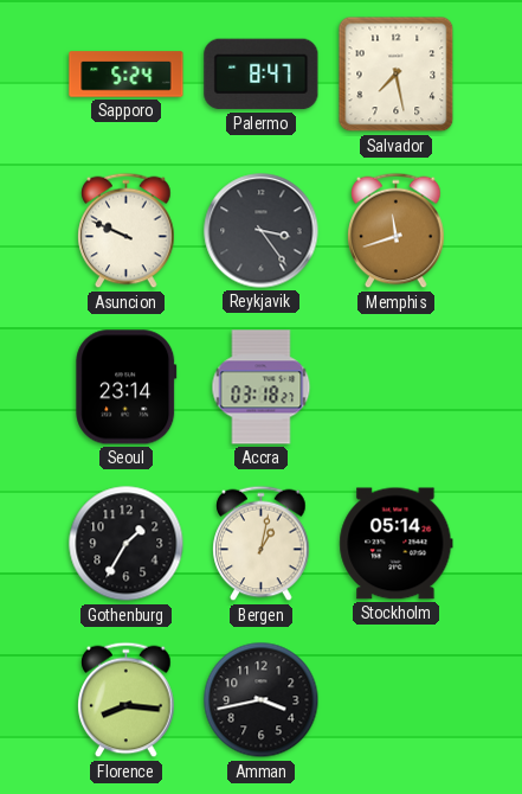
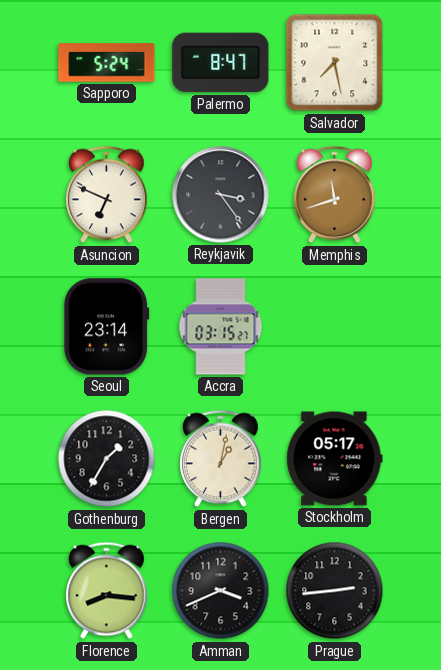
Asuncion: 9:49 -> 6:49 (107, 195)
Accra: 03:18 -> 03:15 (221, 327)
Stockholm: 05:14 -> 05:17 (335, 459)
Amman: 3:43 -> 3:41 (221, 591)
Prague: none -> 2:44 (335, 591)
